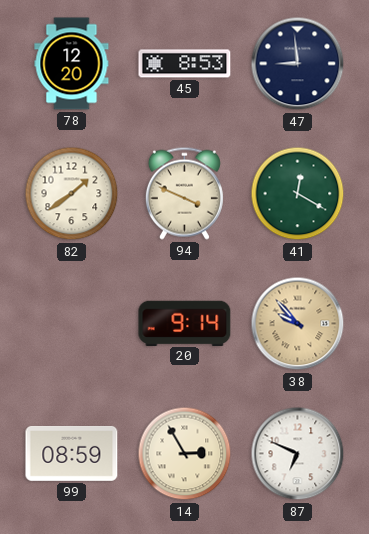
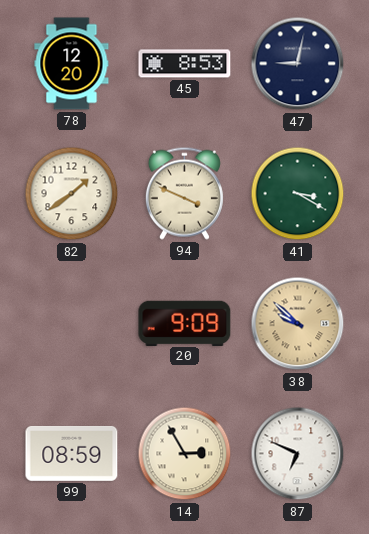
47: 8:59 -> 9:02 (298, 64)
41: 12:20 -> 3:20 (298, 194)
20: 9:14 -> 9:09 (185, 323)
38: 9:53 -> 9:52 (298, 324)
